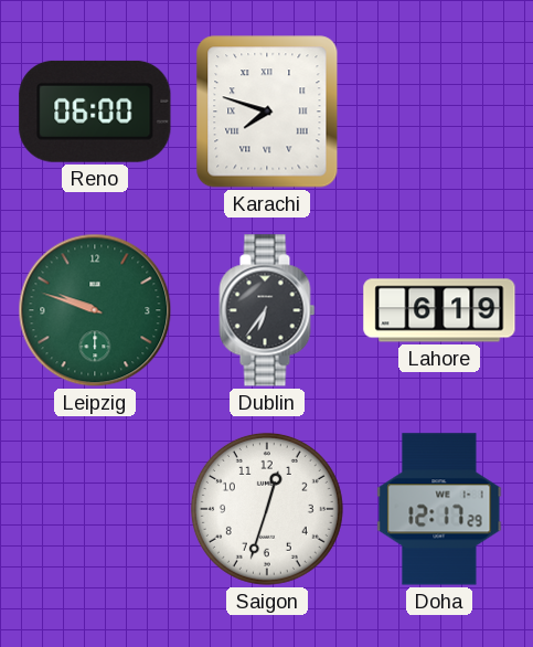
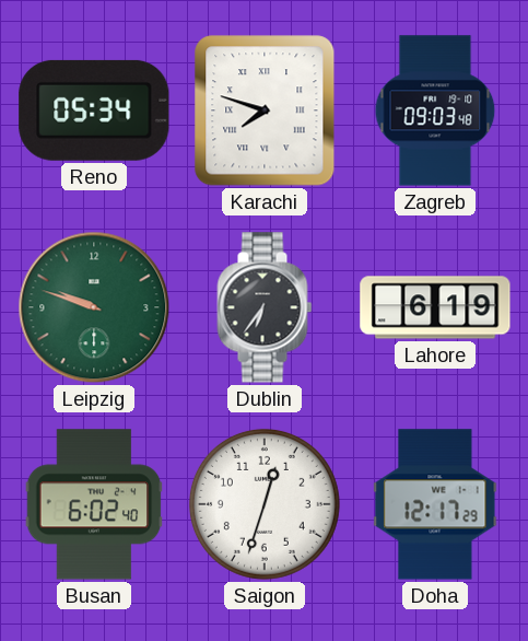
Reno: 06:00 -> 05:34 (94, 110)
Zagreb: none -> 09:03 (435, 110)
Busan: none -> 6:02 (94, 504)
